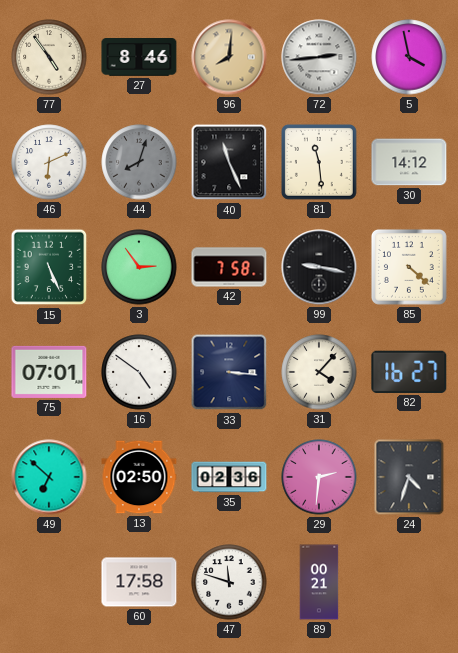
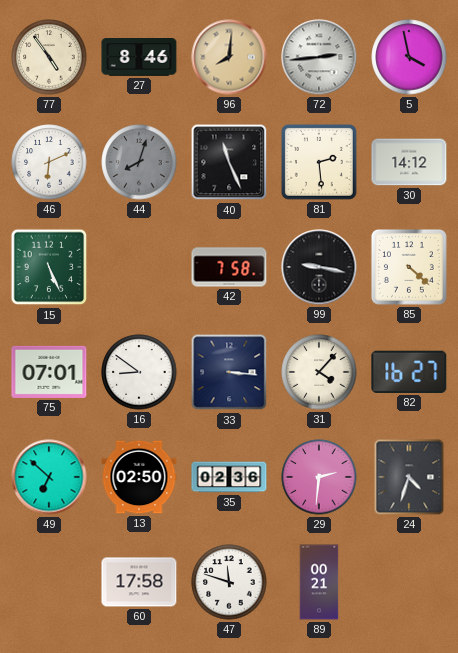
81: 11:29 -> 2:29 (319, 162)
3: 2:54 -> none (139, 267)
16: 4:51 -> 8:51 (139, 372)
